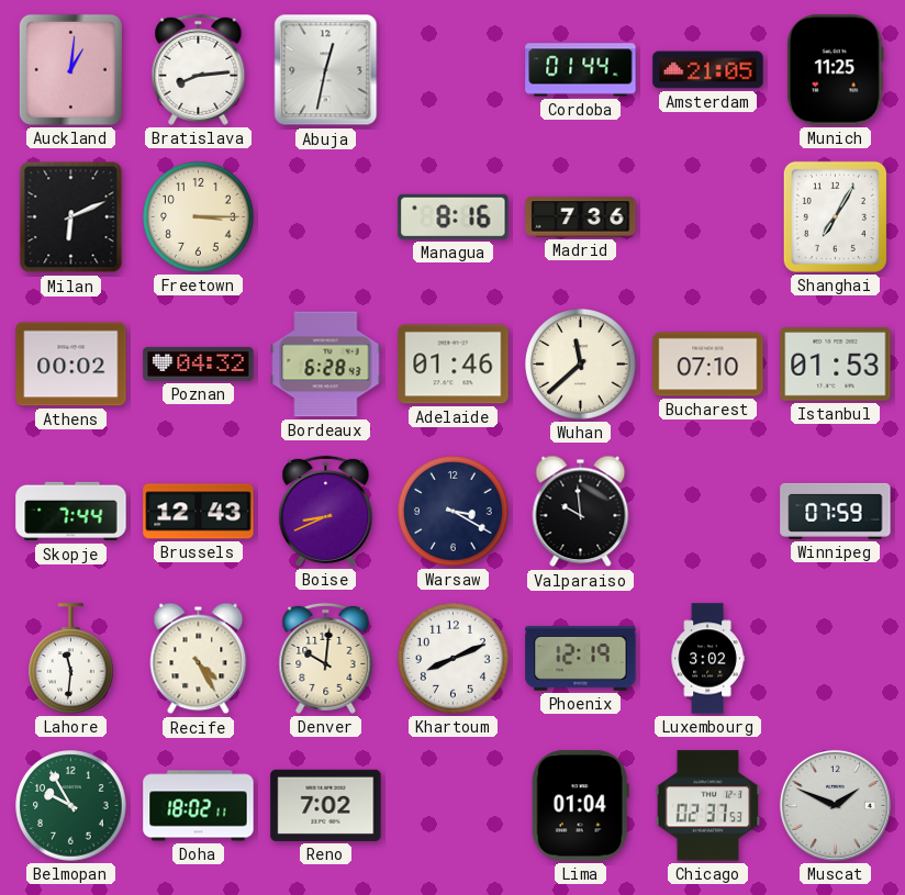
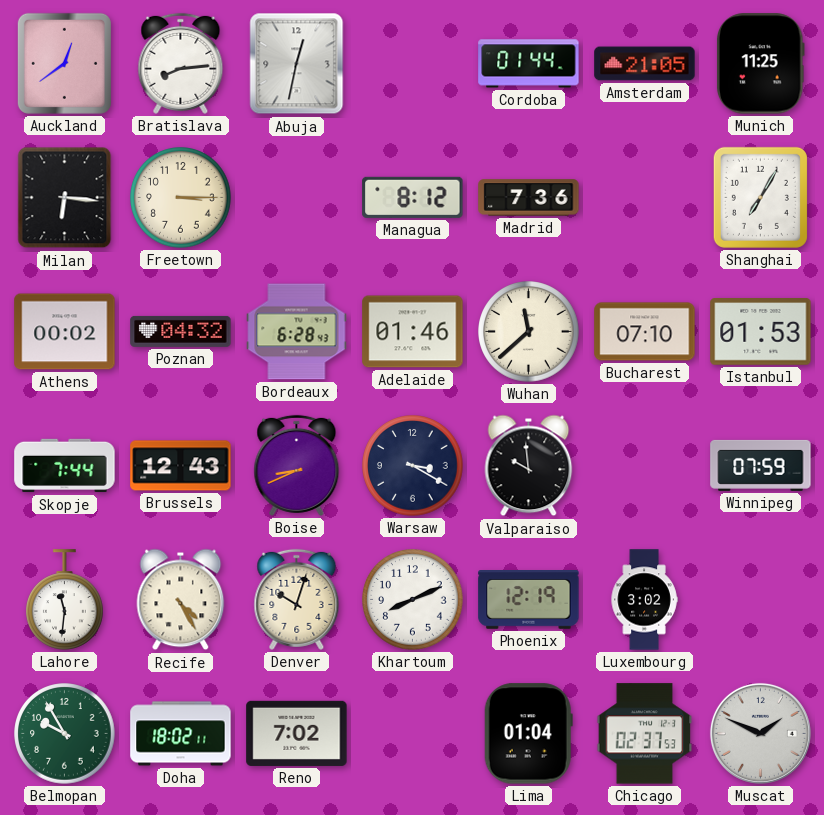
Auckland: 1:01 -> 12:39 (64, 63)
Milan: 6:11 -> 6:16 (65, 198)
Managua: 8:16 -> 8:12 (413, 197)
Denver: 10:01 -> 10:03 (297, 599)
